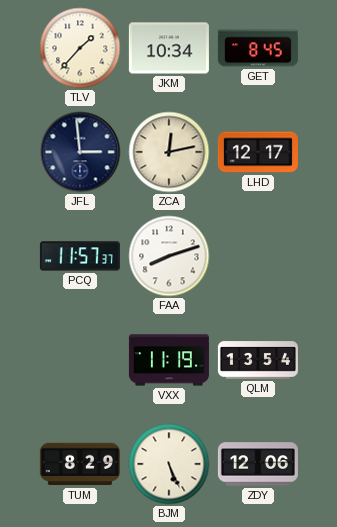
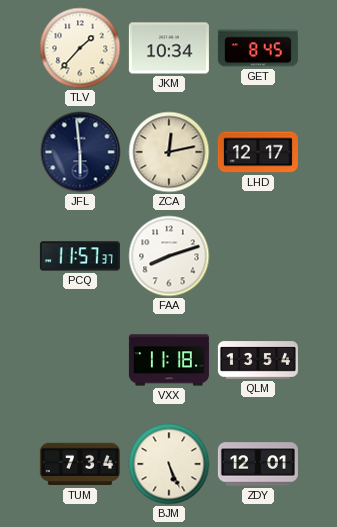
JFL: 2:59 -> 5:59 (80, 152)
VXX: 11:19 -> 11:18 (169, 360)
TUM: 8:29 -> 7:34 (80, 464)
ZDY: 12:06 -> 12:01 (258, 464)
